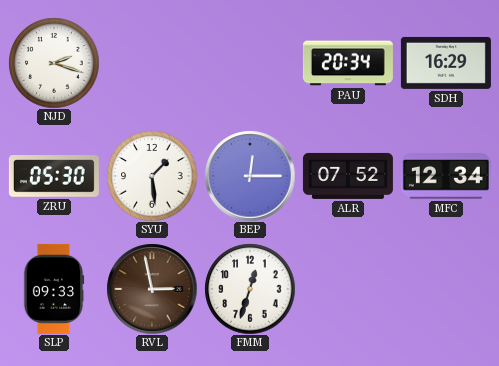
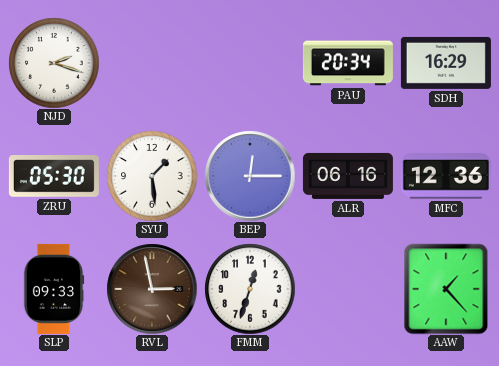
ALR: 07:52 -> 06:16 (348, 176)
MFC: 12:34 -> 12:36 (446, 176)
AAW: none -> 1:23 (446, 289)
